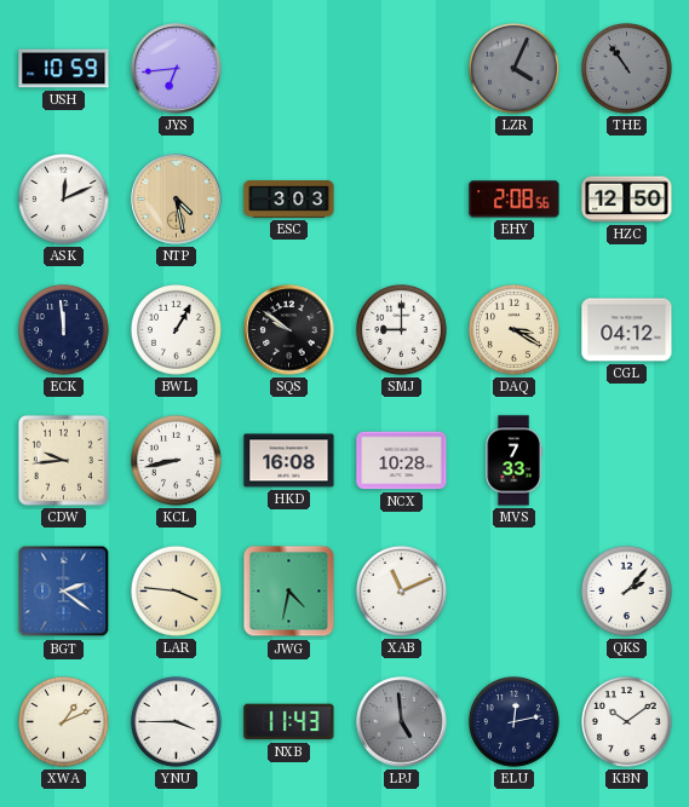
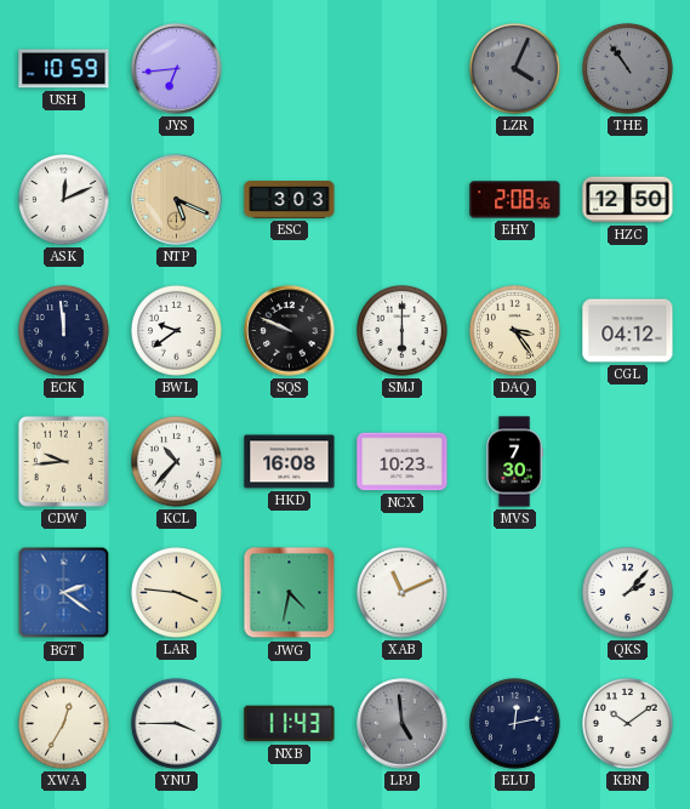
NTP: 4:28 -> 5:19 (177, 200)
BWL: 1:05 -> 9:39 (177, 331)
SQS: 9:51 -> 9:49 (290, 331)
SMJ: 9:00 -> 6:00 (403, 331)
DAQ: 3:20 -> 3:24 (515, 331)
KCL: 8:43 -> 10:37 (177, 462)
NCX: 10:28 -> 10:23 (403, 462)
MVS: 7:33 -> 7:30 (514, 462)
XWA: 1:11 -> 12:35 (64, 724)
